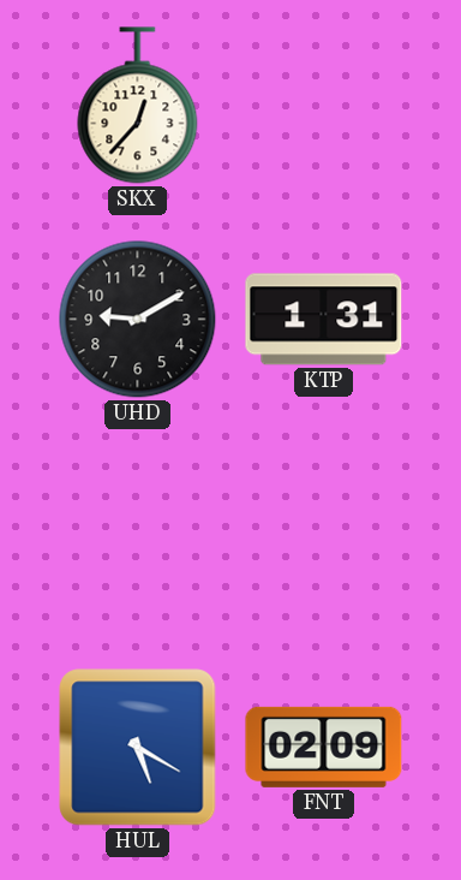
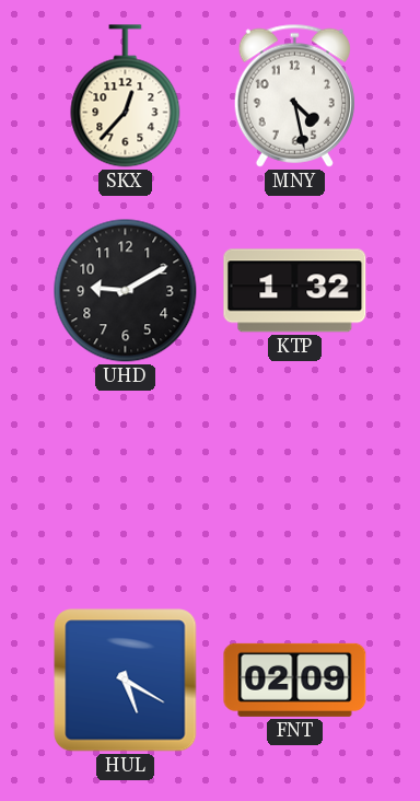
MNY: none -> 4:28 (294, 95)
KTP: 1:31 -> 1:32 (295, 291)
